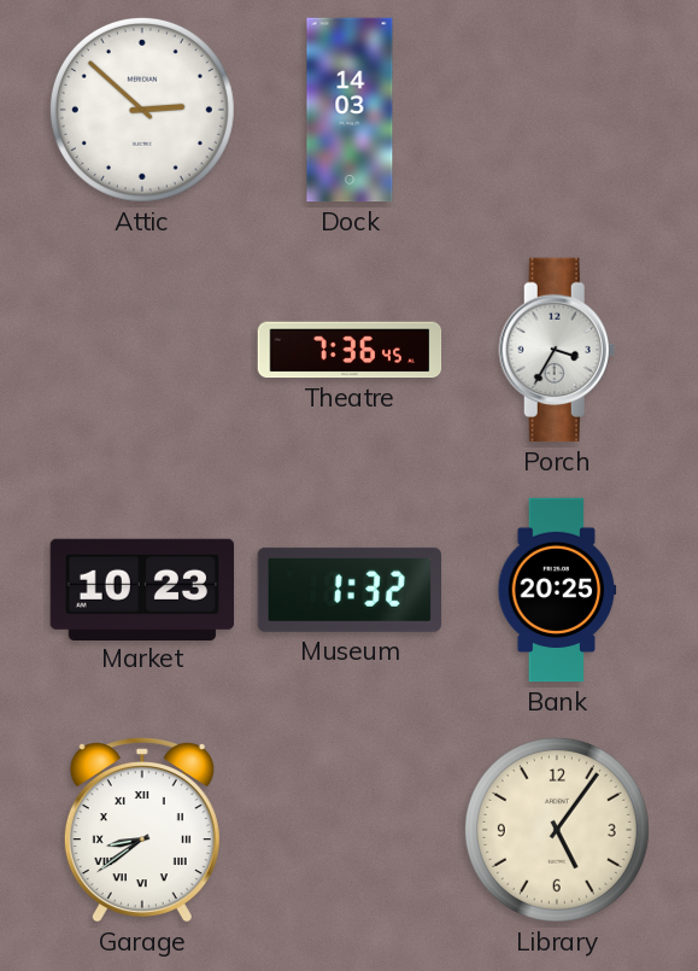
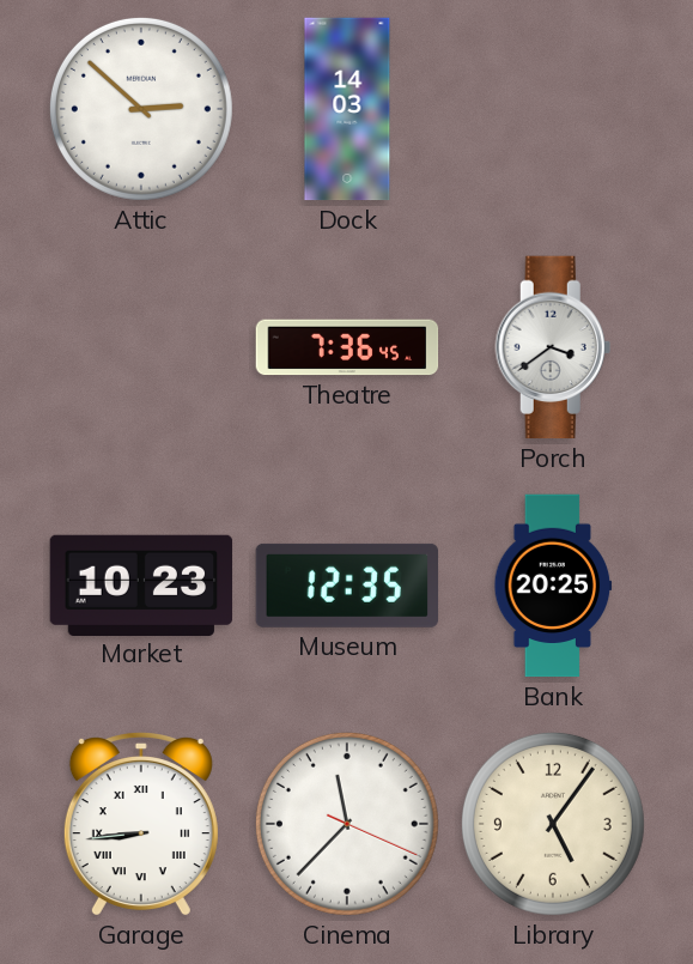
Porch: 3:35 -> 3:39 (553, 347)
Museum: 1:32 -> 12:35 (347, 586)
Garage: 8:39 -> 8:44 (141, 825)
Cinema: none -> 11:37 (347, 824)
